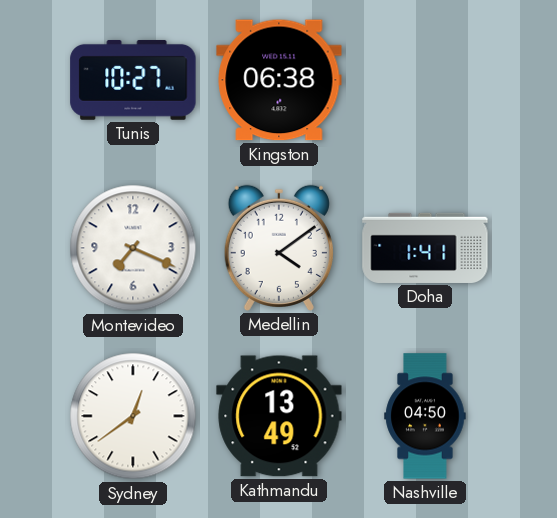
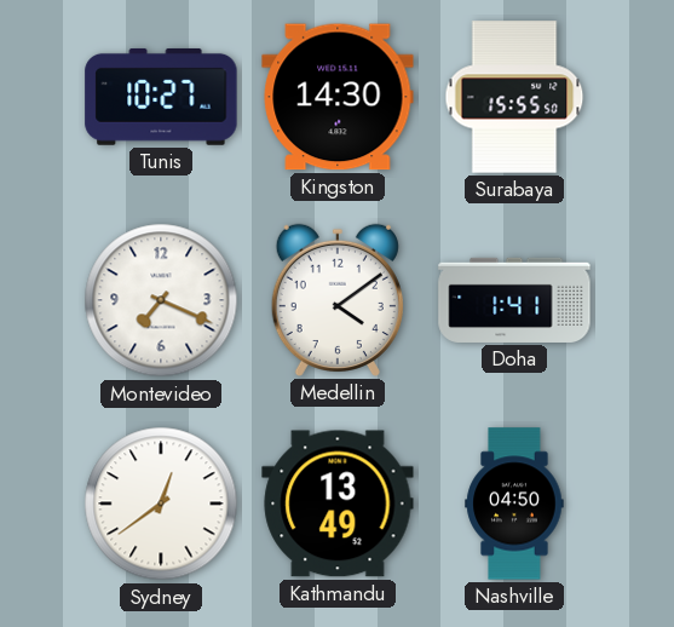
Kingston: 06:38 -> 14:30 (338, 97)
Surabaya: none -> 15:55 (514, 97)
